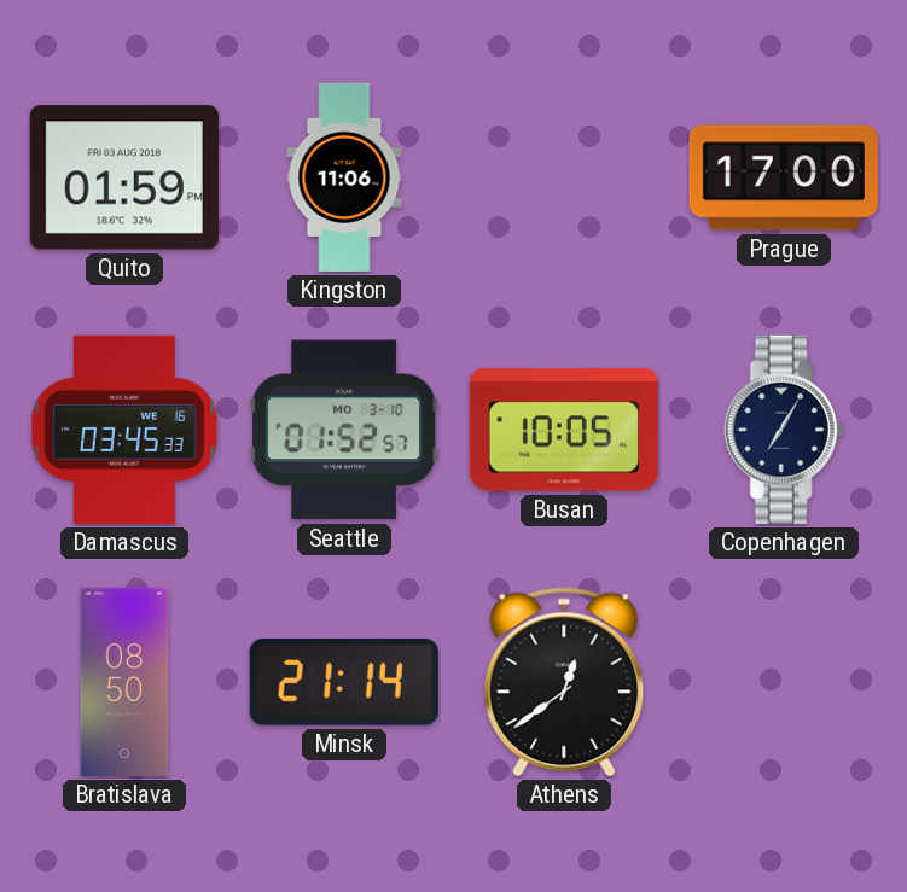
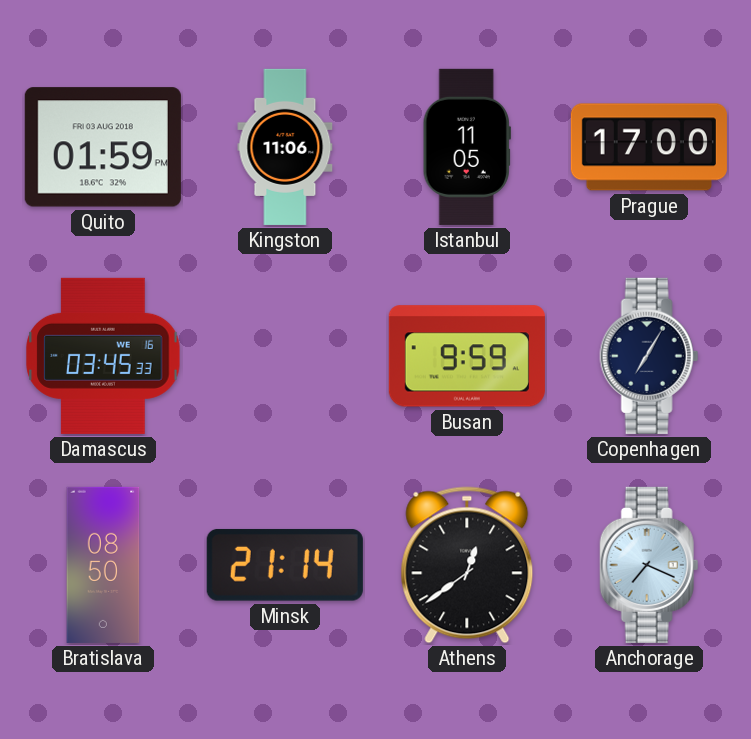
Istanbul: none -> 11:05 (467, 147)
Seattle: 01:52 -> none (345, 430)
Busan: 10:05 -> 9:59 (467, 356)
Anchorage: none -> 7:19 (649, 565)
